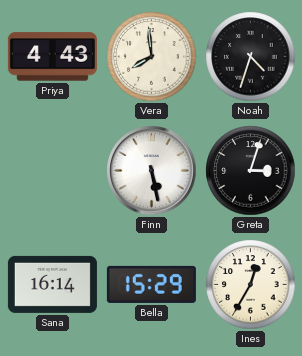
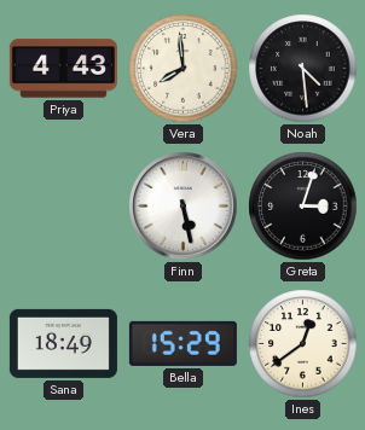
Noah: 4:33 -> 4:29 (303, 69)
Sana: 16:14 -> 18:49 (63, 343)
Ines: 12:35 -> 12:39 (303, 344)
